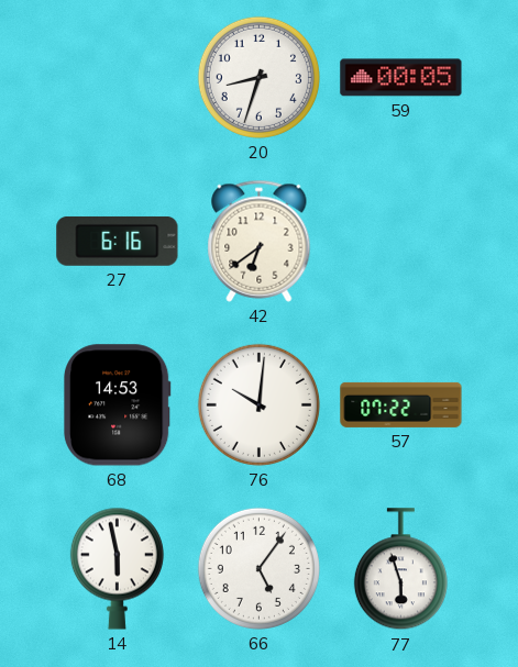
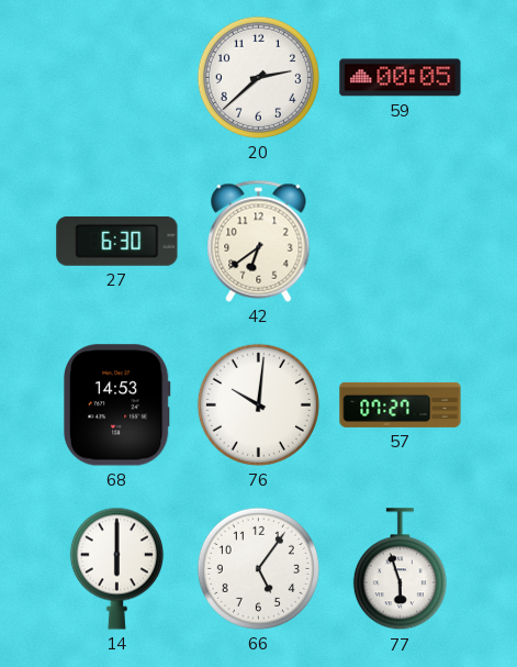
20: 8:33 -> 2:38 (258, 77)
27: 6:16 -> 6:30 (117, 241)
57: 07:22 -> 07:27 (401, 404)
14: 5:58 -> 6:00 (116, 568)
